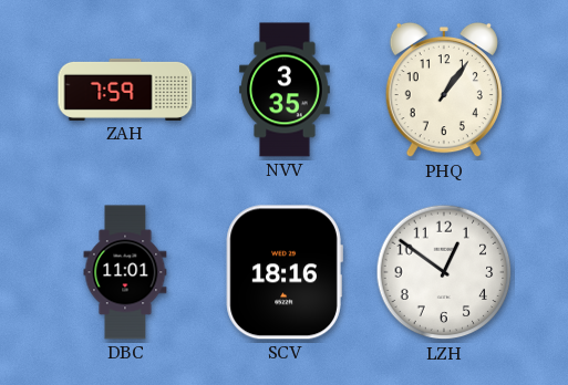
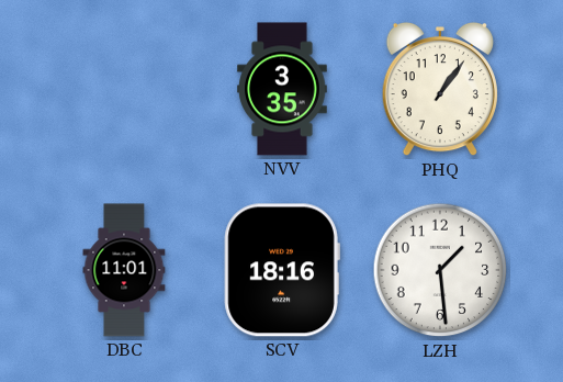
ZAH: 7:59 -> none (125, 90)
LZH: 12:51 -> 1:29 (440, 270)
